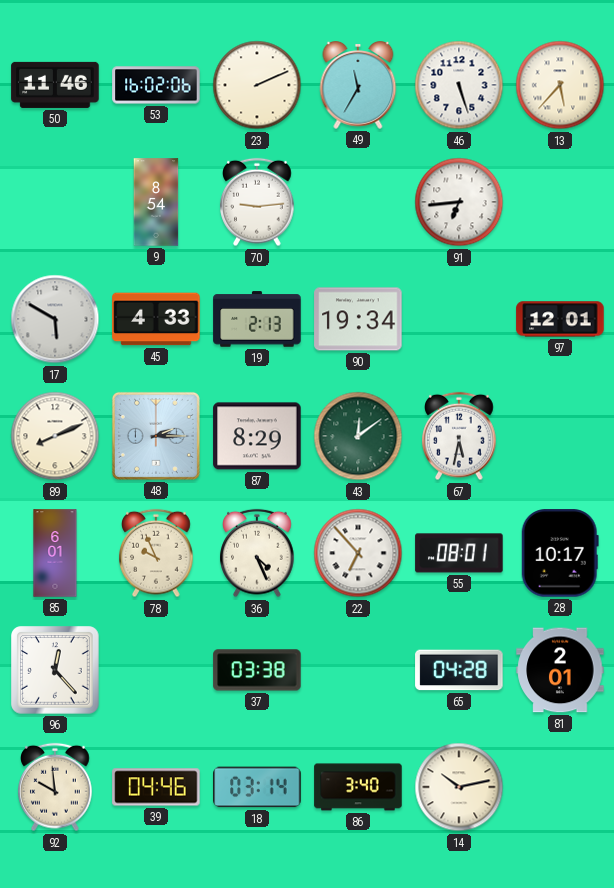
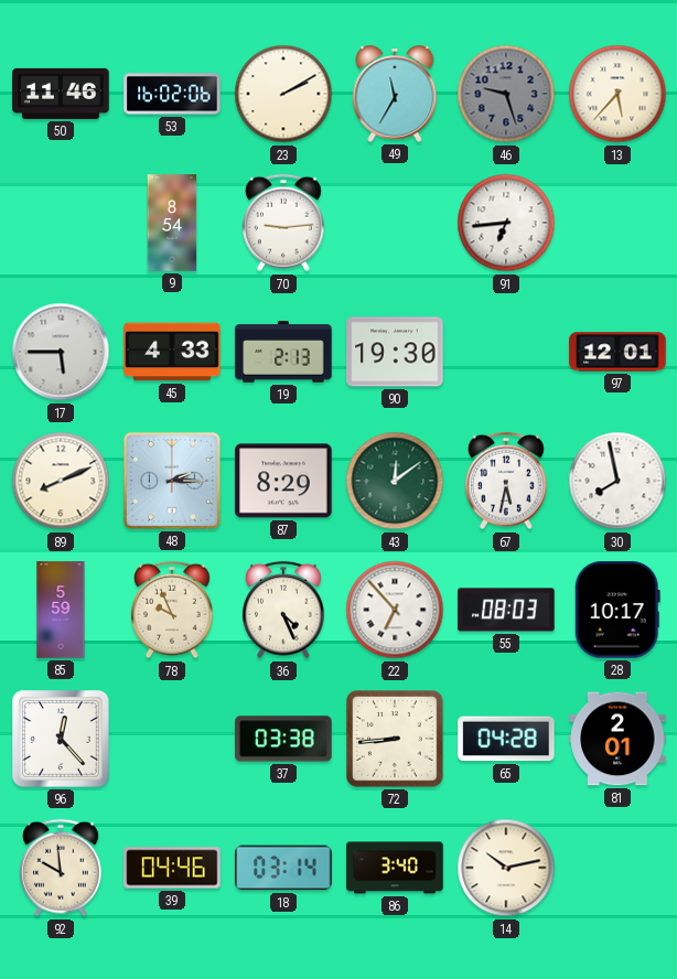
23: 2:11 -> 2:10 (283, 94)
46: 5:27 -> 9:27 (506, 94)
46 dial: white -> grey (506, 94)
17: 5:50 -> 5:45 (61, 352)
90: 19:34 -> 19:30 (395, 352)
30: none -> 7:58 (617, 481)
85: 6:01 -> 5:59 (61, 610)
55: 08:01 -> 08:03 (506, 610)
72: none -> 8:44 (395, 739)
